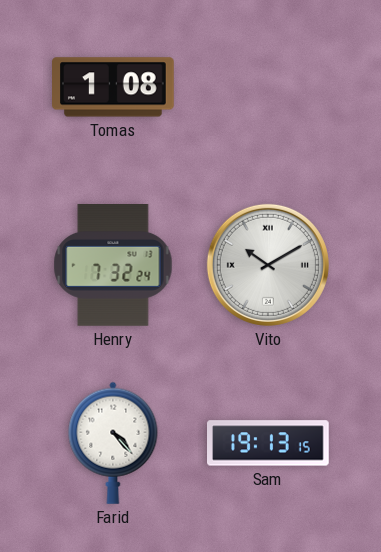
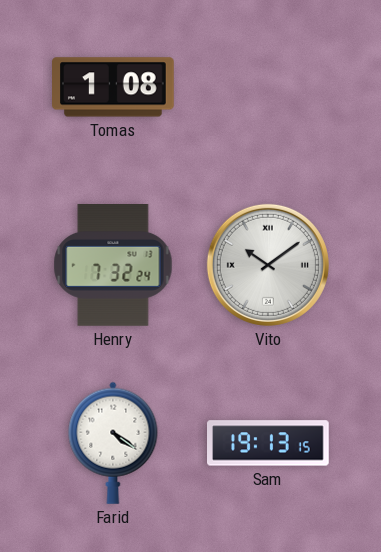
Vito: 10:10 -> 10:09 (268, 265)
Farid: 4:23 -> 4:21 (113, 443)
